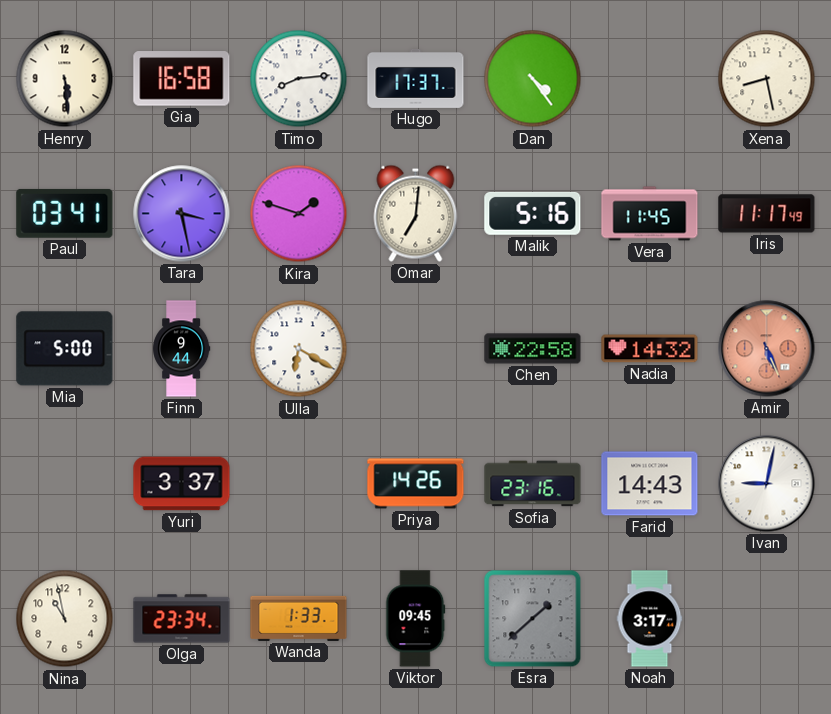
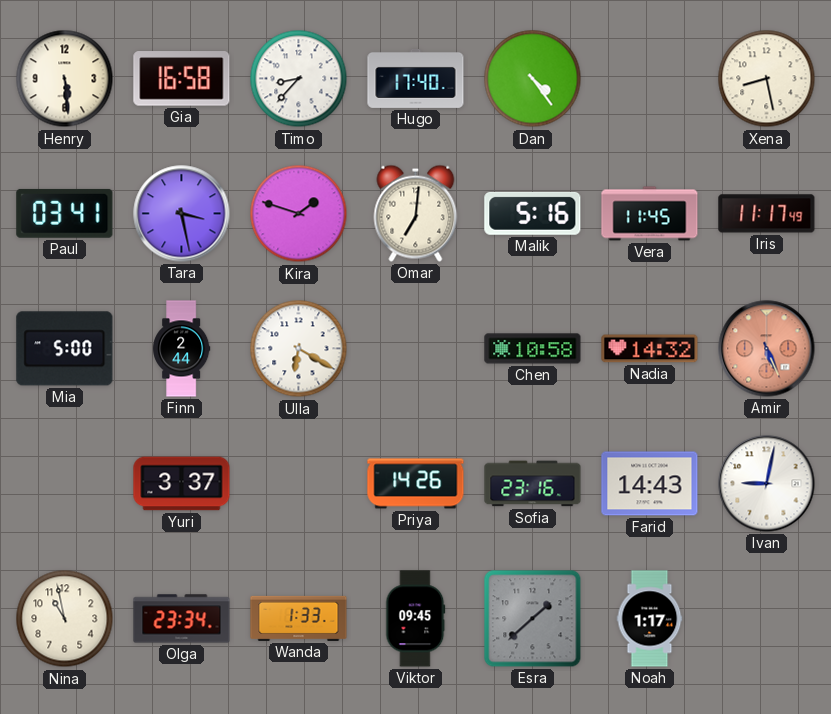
Timo: 8:14 -> 8:37 (299, 79)
Hugo: 17:37 -> 17:40 (416, 78)
Finn: 9:44 -> 2:44 (182, 349)
Chen: 22:58 -> 10:58 (533, 349)
Noah: 3:17 -> 1:17 (650, 619)
